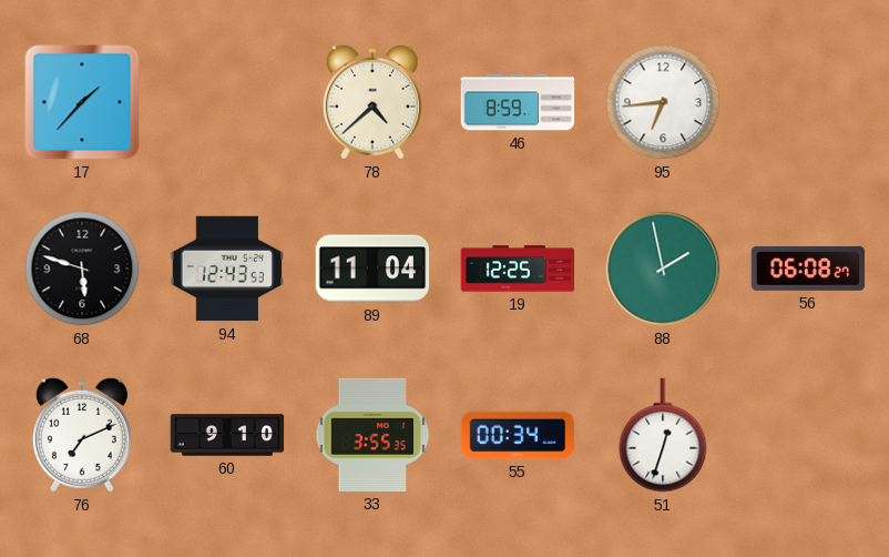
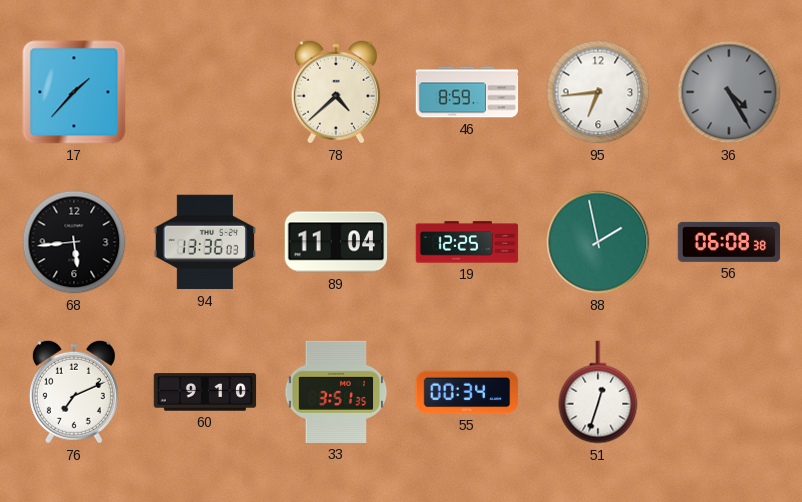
36: none -> 4:25 (729, 92)
68: 5:48 -> 5:44 (74, 242)
94: 12:43 -> 13:36 (205, 242)
56: 06:08:27 -> 06:08:38 (729, 242)
33: 3:55 -> 3:51 (336, 392)
